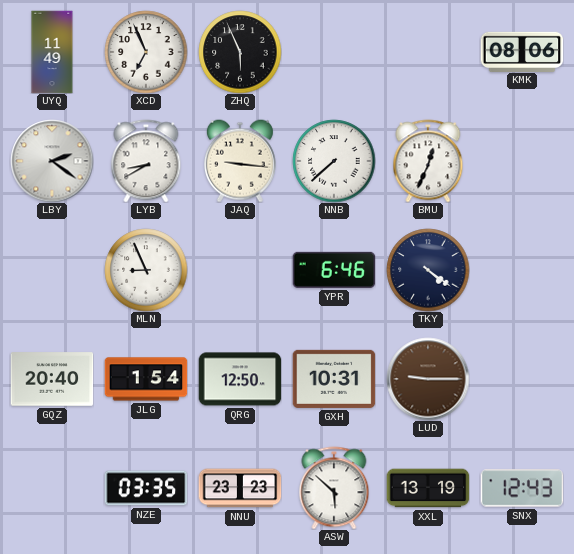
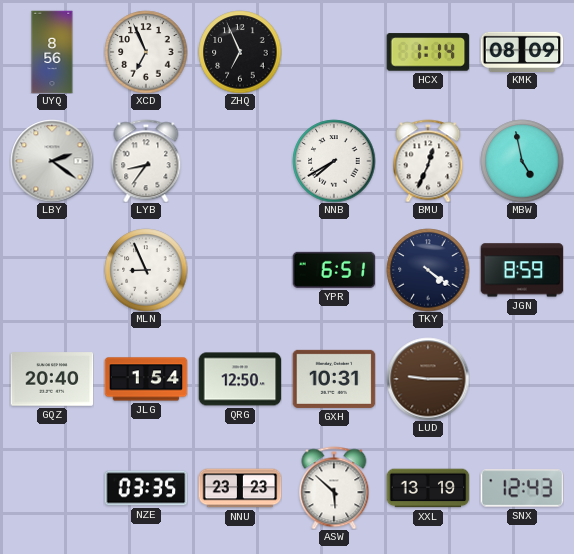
UYQ: 11:49 -> 8:56 (52, 52)
ZHQ: 5:56 -> 6:56 (240, 52)
HCX: none -> 1:14 (428, 52)
KMK: 08:06 -> 08:09 (522, 51)
LYB: 8:40 -> 8:36 (146, 161)
JAQ: 9:16 -> none (240, 161)
NNB: 7:38 -> 7:40 (334, 161)
MBW: none -> 4:58 (522, 161)
YPR: 6:46 -> 6:51 (334, 270)
JGN: none -> 8:59 (522, 270)
